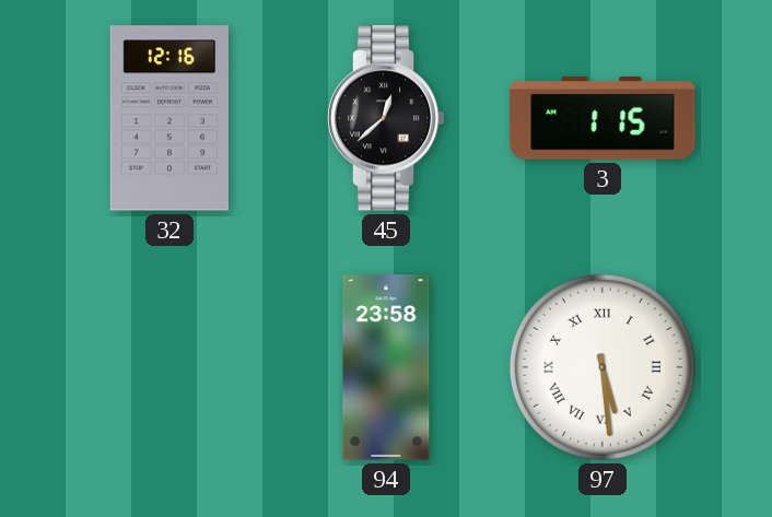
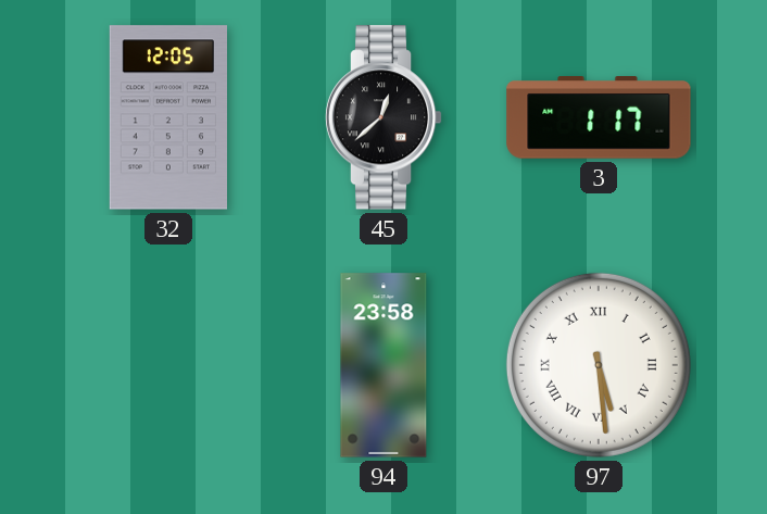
32: 12:16 -> 12:05 (167, 117)
3: 1:15 -> 1:17 (599, 117)
